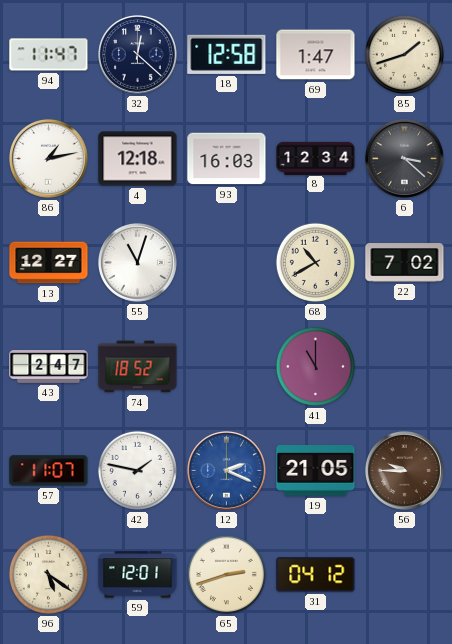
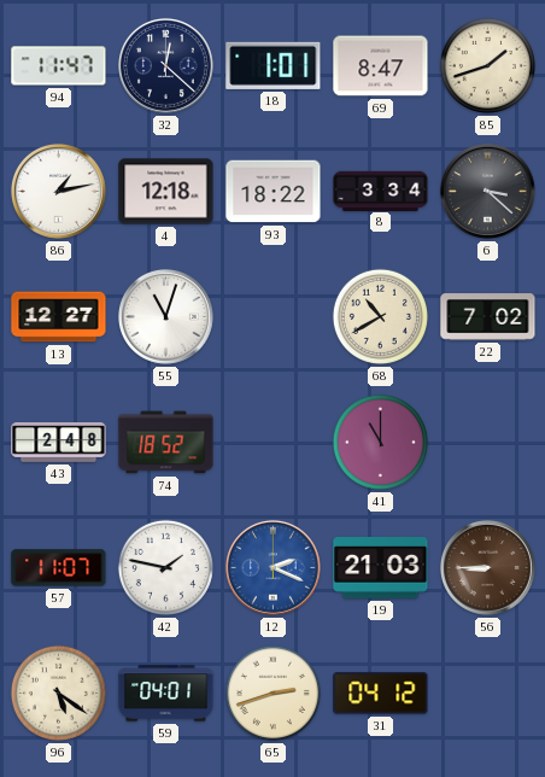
18: 12:58 -> 1:01 (274, 65)
69: 1:47 -> 8:47 (381, 66)
93: 16:03 -> 18:22 (274, 192)
8: 12:34 -> 3:34 (381, 191)
43: 2:47 -> 2:48 (59, 443)
19: 21:05 -> 21:03 (381, 568)
56: 9:45 -> 8:45 (487, 567)
59: 12:01 -> 04:01 (166, 694)
